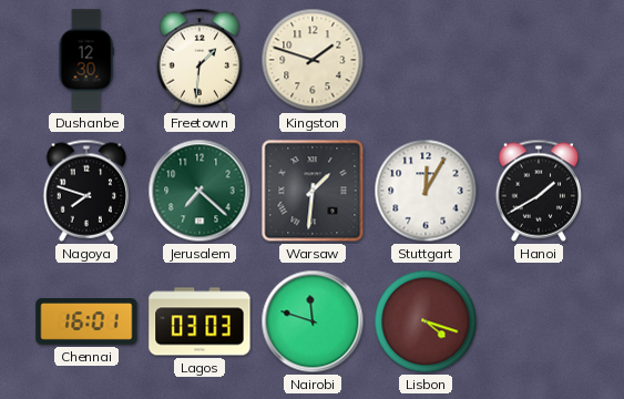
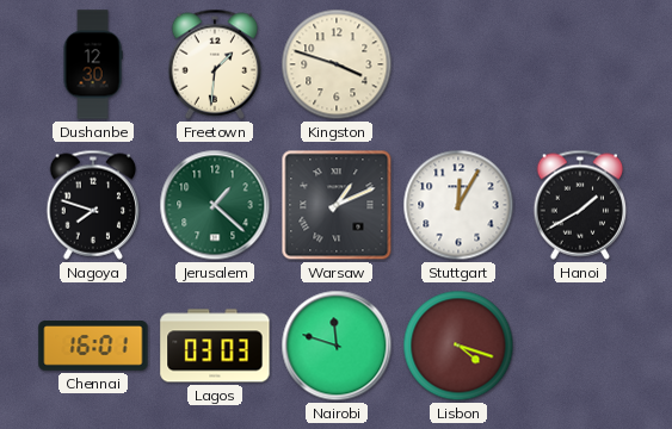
Kingston: 1:48 -> 3:48 (337, 64)
Jerusalem: 7:22 -> 1:22 (215, 205)
Warsaw: 1:31 -> 1:11 (337, 205)
